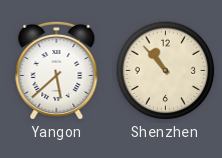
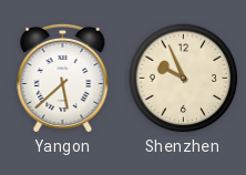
Shenzhen: 10:53 -> 9:56 (184, 79)
